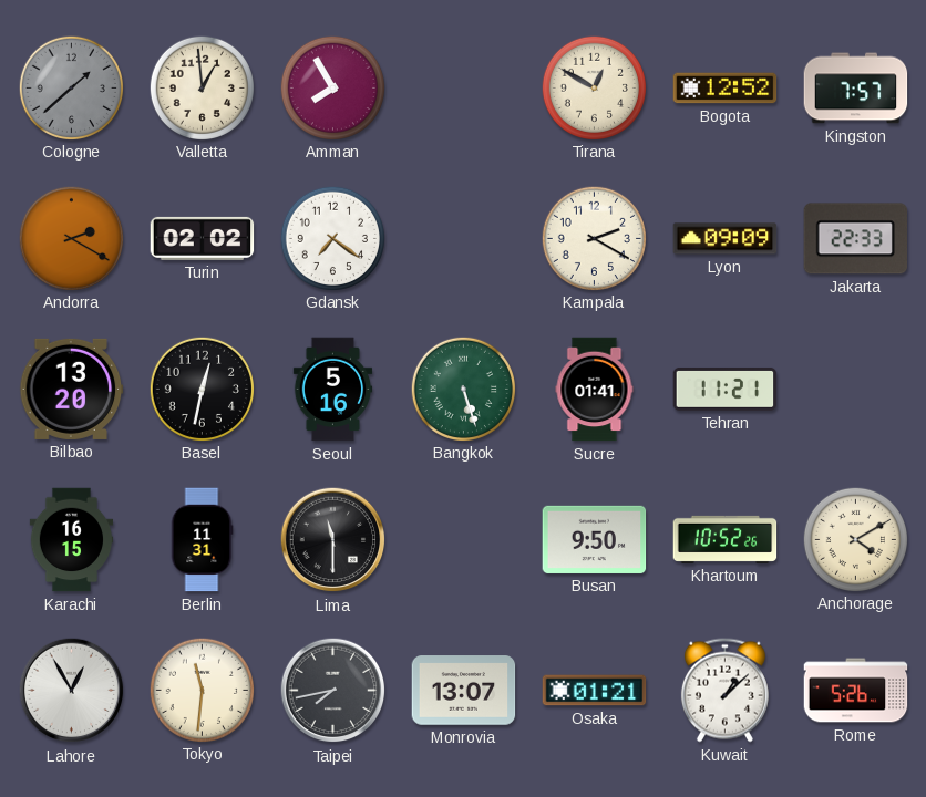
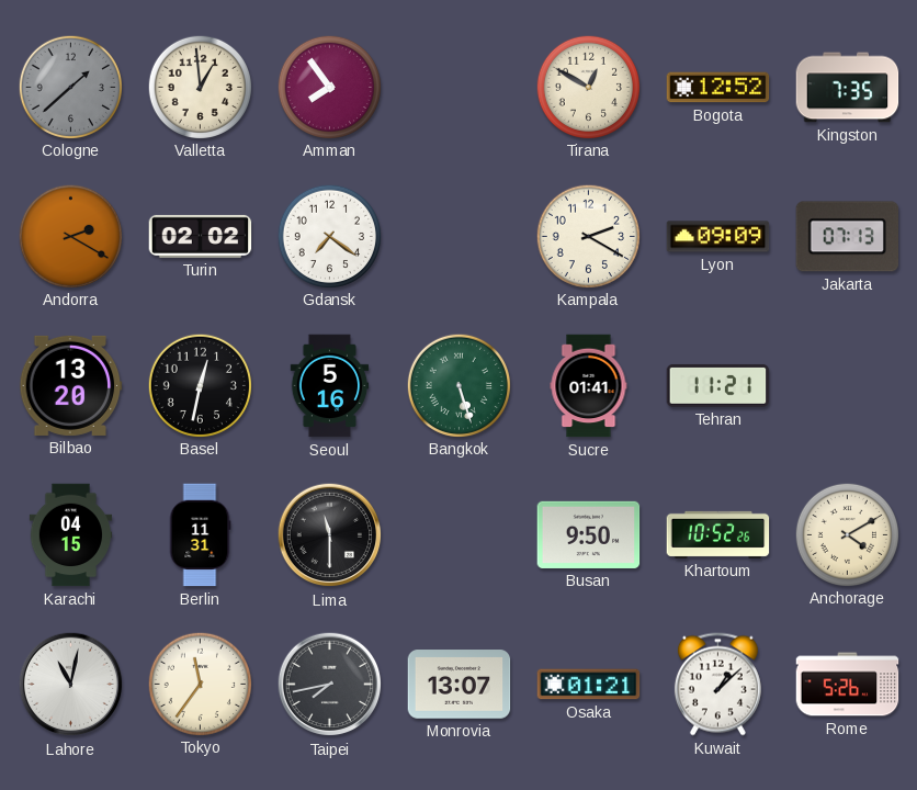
Amman: 7:55 -> 7:54 (329, 87)
Kingston: 7:57 -> 7:35 (848, 88)
Jakarta: 22:33 -> 07:13 (848, 237)
Karachi: 16:15 -> 04:15 (71, 535)
Lahore: 12:55 -> 11:02 (71, 685)
Tokyo: 11:31 -> 11:36 (200, 684)
